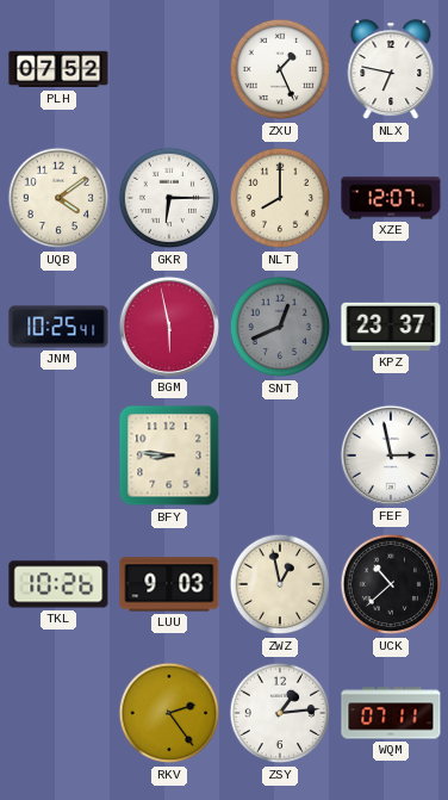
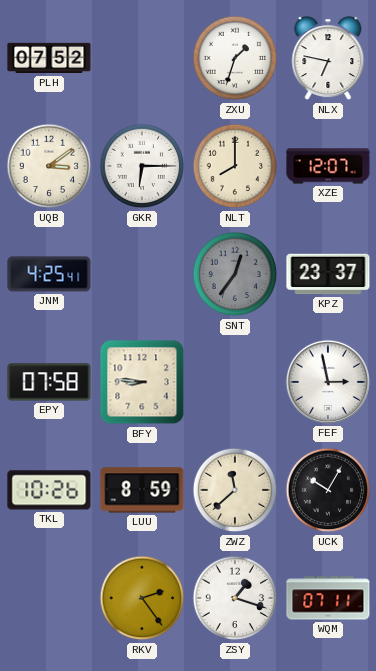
ZXU: 1:26 -> 1:33 (235, 58)
UQB: 4:09 -> 3:09 (49, 166)
JNM: 10:25 -> 4:25 (49, 274)
BGM: 5:58 -> none (169, 327)
SNT: 12:41 -> 12:36 (235, 274)
EPY: none -> 07:58 (49, 382)
LUU: 9:03 -> 8:59 (142, 490)
ZWZ: 12:58 -> 11:38 (235, 490)
UCK: 10:38 -> 10:05 (328, 490)
ZSY: 1:14 -> 1:18 (235, 598)
